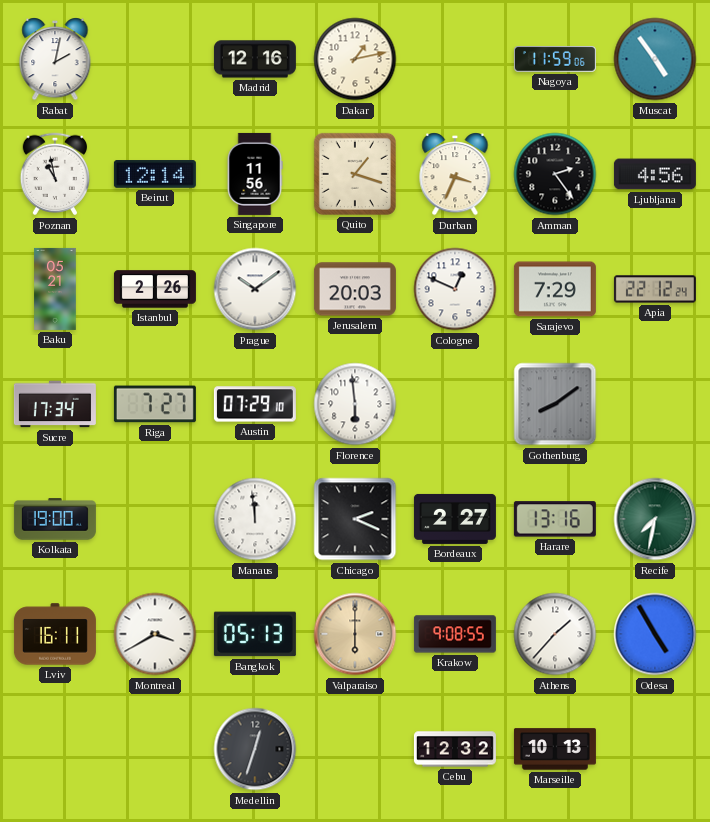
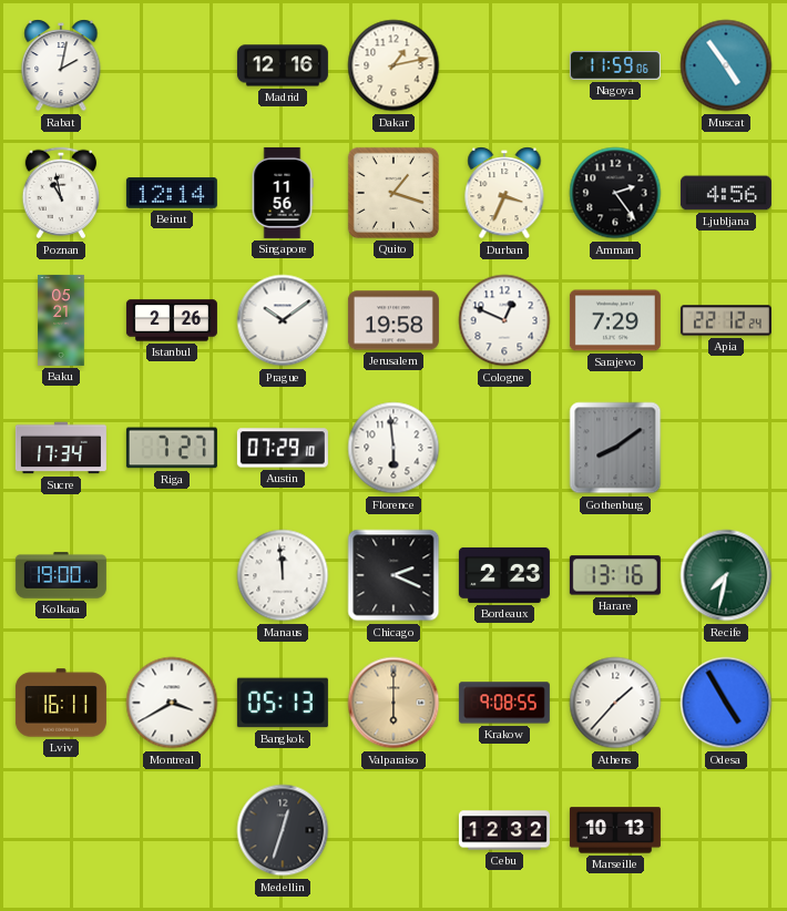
Jerusalem: 20:03 -> 19:58 (393, 320)
Bordeaux: 2:27 -> 2:23 (504, 575)
